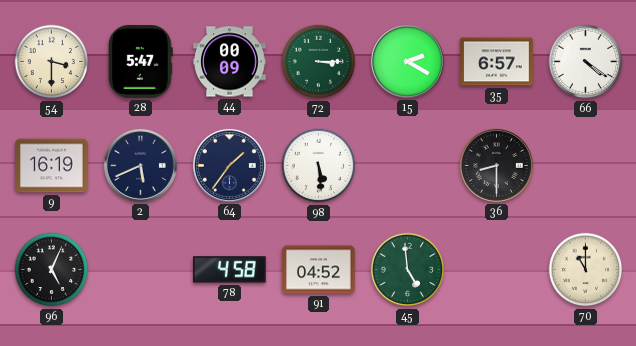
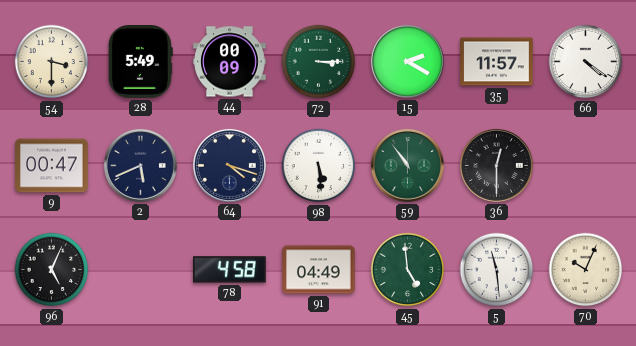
28: 5:47 -> 5:49 (140, 62)
35: 6:57 -> 11:57 (497, 62)
9: 16:19 -> 00:47 (52, 166)
64: 1:36 -> 4:18 (229, 165)
59: none -> 10:54 (407, 165)
36: 8:30 -> 12:30 (496, 165)
91: 04:52 -> 04:49 (319, 270)
5: none -> 11:29 (497, 270)
70: 11:00 -> 10:04 (586, 270)
